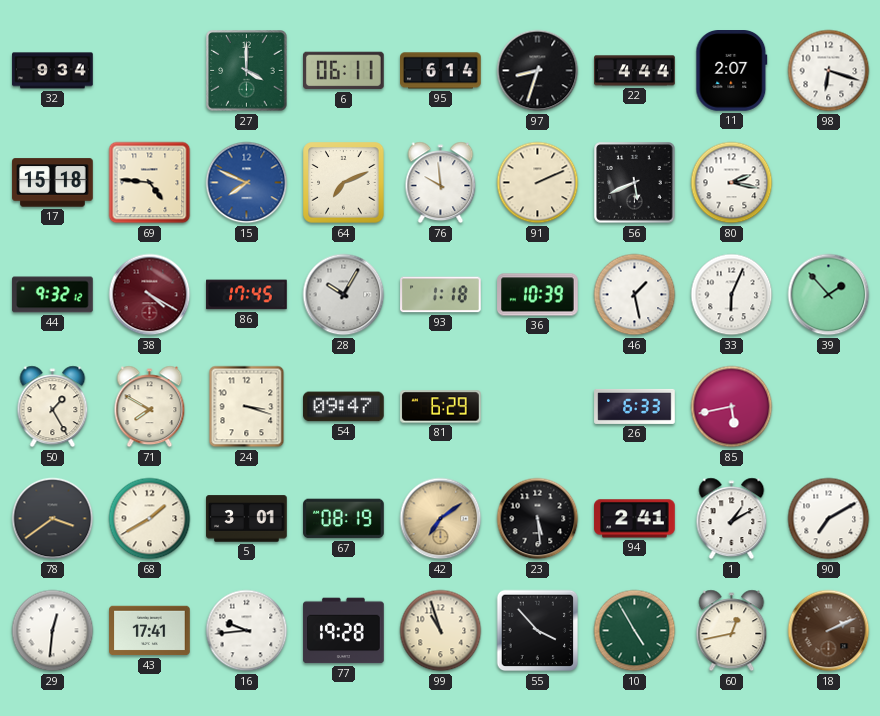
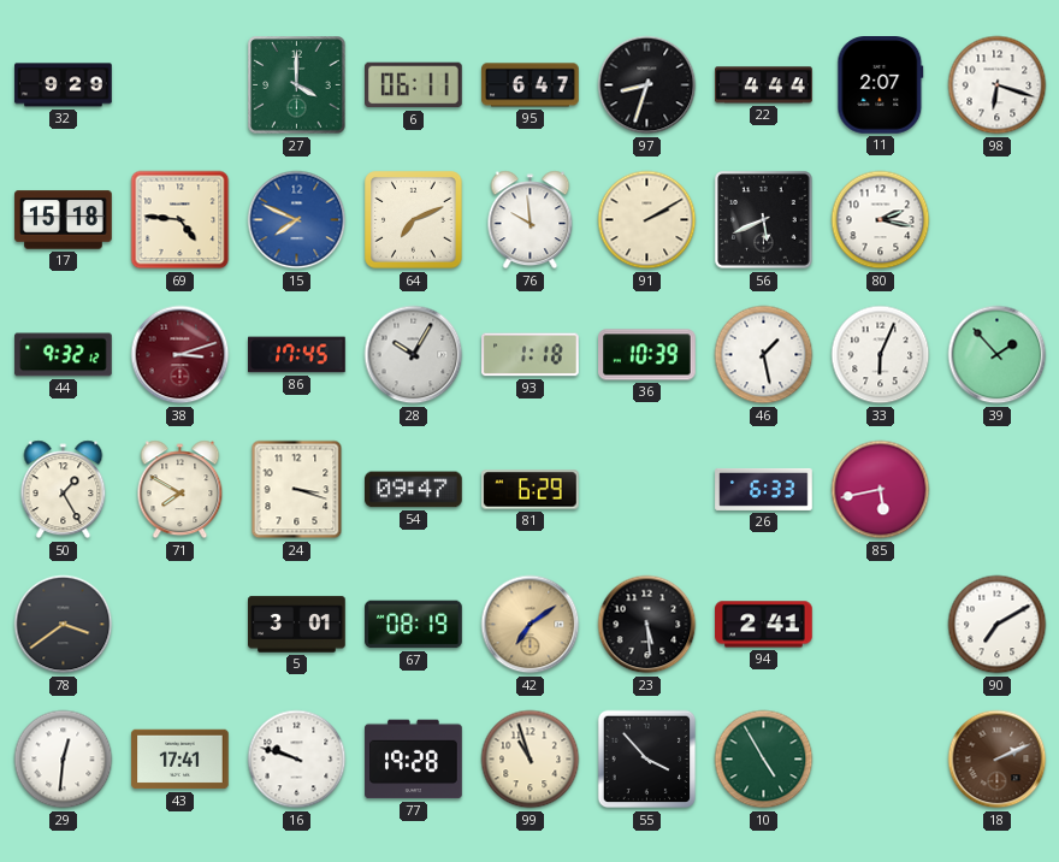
32: 9:34 -> 9:29 (64, 85)
95: 6:14 -> 6:47 (531, 85)
91: 2:11 -> 2:10 (647, 220)
38: 4:20 -> 3:12 (181, 355)
68: 1:40 -> none (150, 519)
1: 1:10 -> none (732, 519)
16: 9:44 -> 9:48 (297, 760)
60: 12:43 -> none (732, 631)
